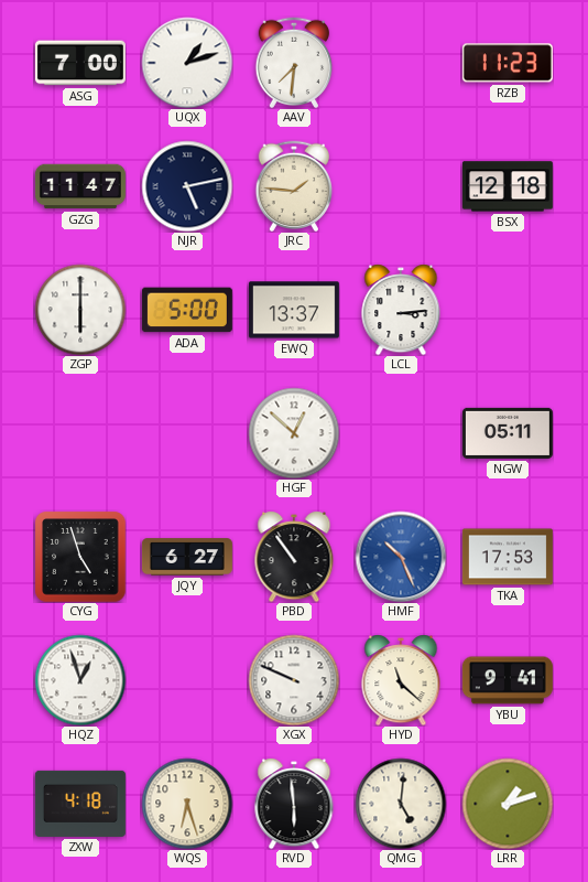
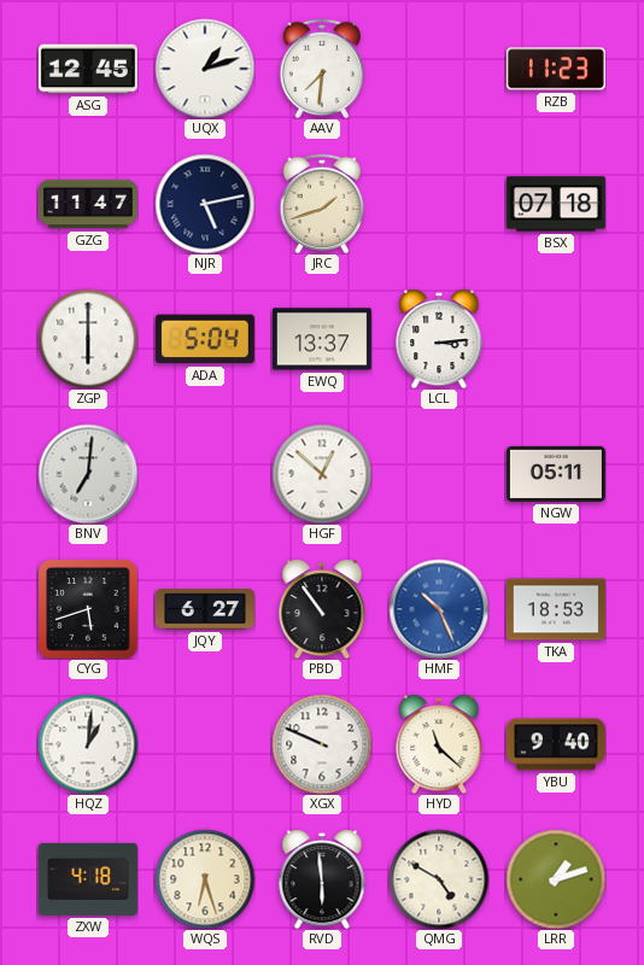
ASG: 7:00 -> 12:45 (88, 69)
JRC: 1:46 -> 1:42 (322, 204)
BSX: 12:18 -> 07:18 (556, 204)
ADA: 5:00 -> 5:04 (205, 339)
BNV: none -> 7:01 (88, 474)
CYG: 4:57 -> 5:42 (88, 609)
TKA: 17:53 -> 18:53 (556, 609)
HQZ: 12:57 -> 1:01 (88, 744)
YBU: 9:41 -> 9:40 (556, 744)
QMG: 5:01 -> 4:50 (439, 879)
